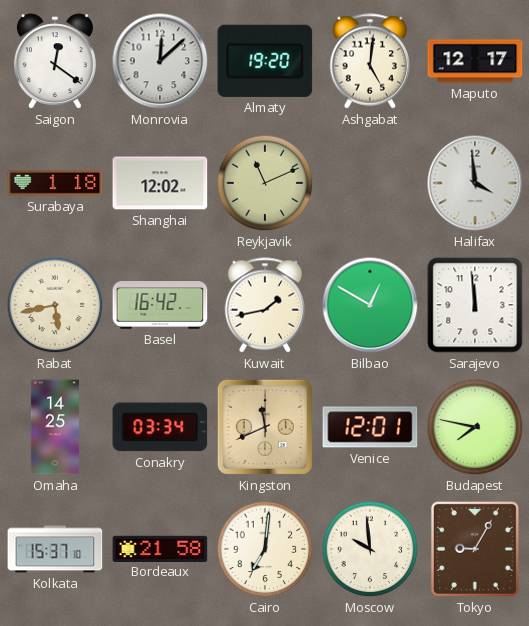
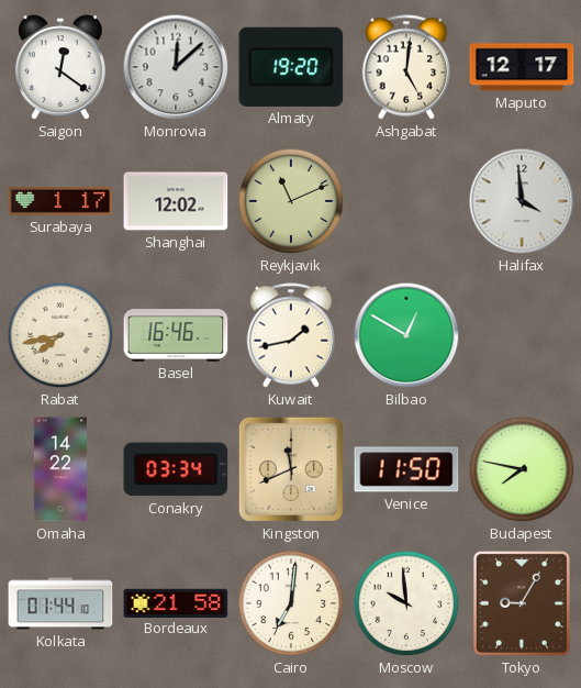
Surabaya: 1:18 -> 1:17 (60, 201)
Rabat: 5:43 -> 7:43 (60, 335)
Basel: 16:42 -> 16:46 (176, 336)
Sarajevo: 11:59 -> none (475, 305)
Omaha: 14:25 -> 14:22 (60, 469)
Venice: 12:01 -> 11:50 (406, 469)
Kolkata: 15:37 -> 01:44 (60, 603)
